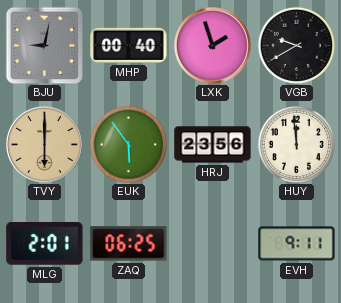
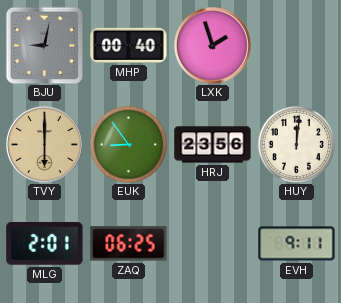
VGB: 9:40 -> none (296, 45)
EUK: 5:54 -> 8:54 (128, 144)
HUY: 11:59 -> 12:01 (296, 144)
